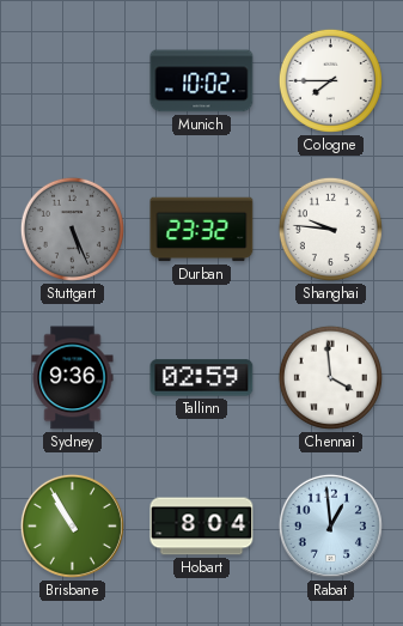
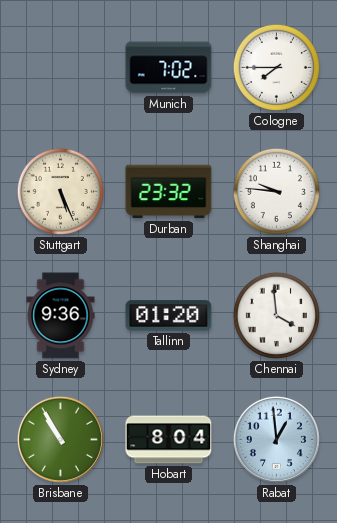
Munich: 10:02 -> 7:02 (169, 68)
Stuttgart dial: grey -> cream (60, 191)
Tallinn: 02:59 -> 01:20 (169, 316)
